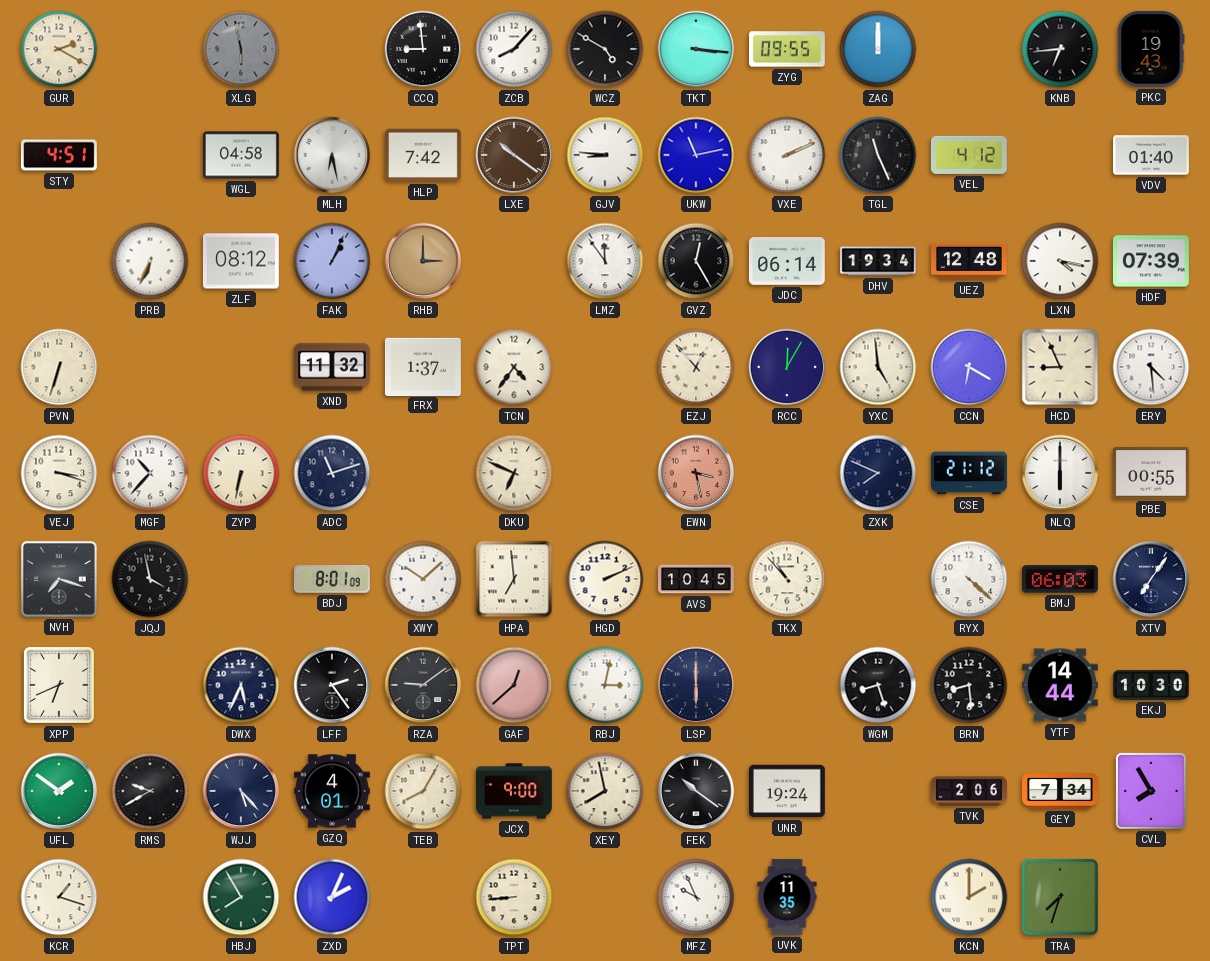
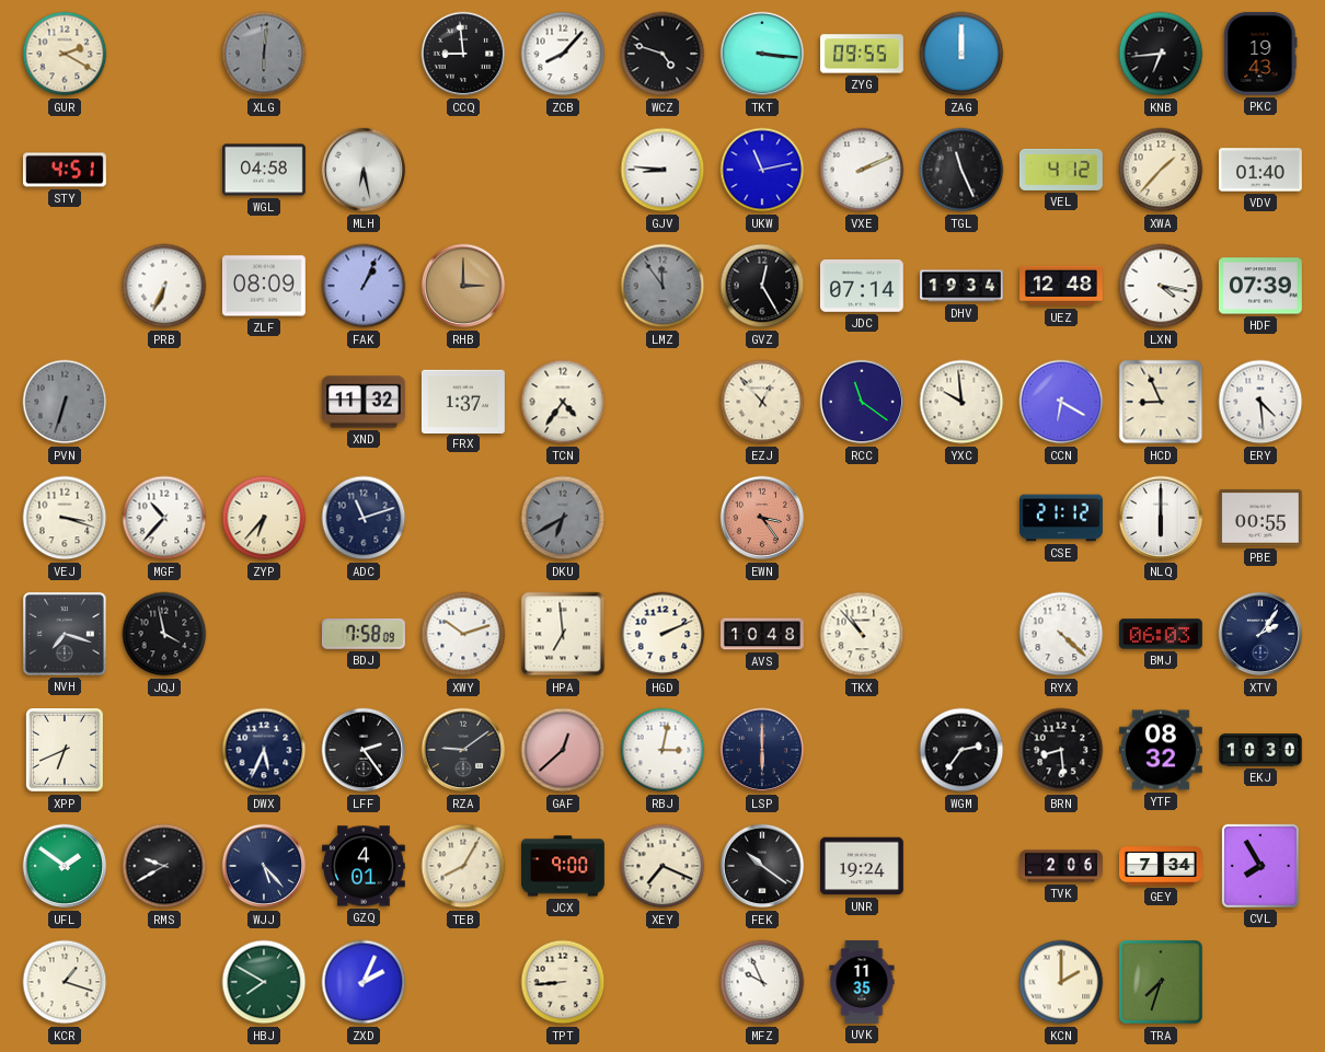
XLG: 5:58 -> 6:01 (264, 54)
WCZ: 4:50 -> 4:48 (662, 54)
HLP: 7:42 -> none (423, 155)
LXE: 10:21 -> none (514, 155)
XWA: none -> 1:37 (1161, 170)
ZLF: 08:12 -> 08:09 (264, 286)
LMZ dial: white -> grey (662, 286)
JDC: 06:14 -> 07:14 (862, 287)
PVN dial: cream -> grey (65, 402)
RCC: 12:05 -> 11:21 (862, 402)
YXC: 4:59 -> 9:59 (961, 402)
ZYP: 6:32 -> 6:37 (264, 518)
DKU: 6:49 -> 6:40 (563, 518)
DKU dial: cream -> grey (563, 518)
EWN: 3:28 -> 3:24 (762, 518)
ZXK: 7:49 -> none (878, 473)
BDJ: 8:01 -> 7:58 (364, 634)
XWY: 10:08 -> 10:12 (463, 634)
AVS: 10:45 -> 10:48 (763, 634)
XTV: 7:06 -> 2:06 (1260, 634)
WGM: 8:27 -> 2:36 (961, 750)
YTF: 14:44 -> 08:32 (1161, 750)
XEY: 7:58 -> 7:19 (662, 866)
HBJ: 7:55 -> 7:50 (264, 982)
